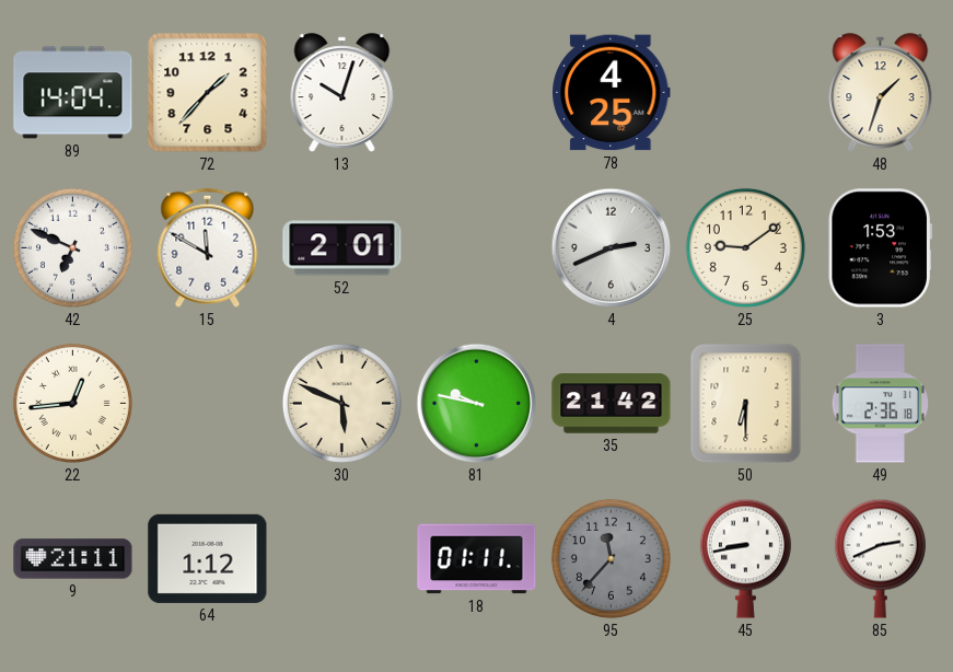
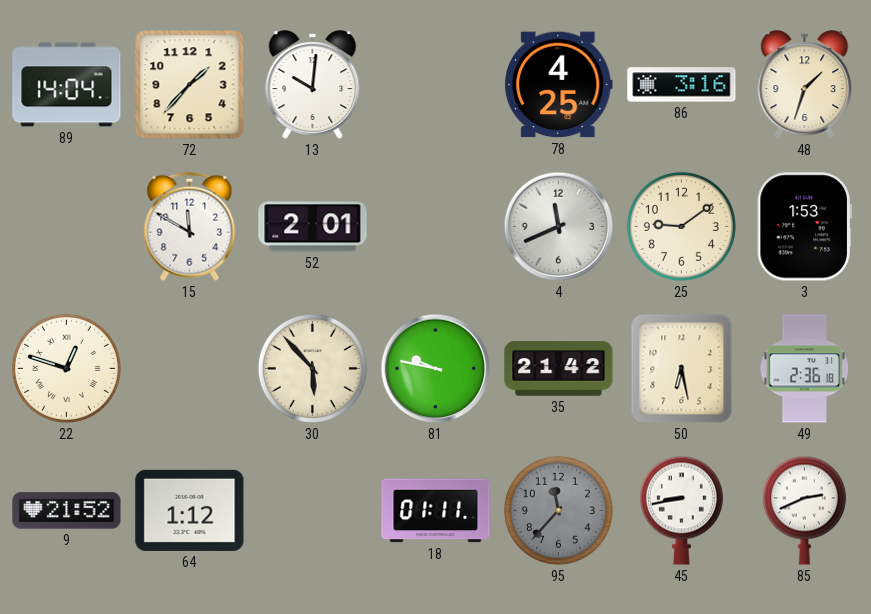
13: 10:03 -> 10:01 (313, 85)
86: none -> 3:16 (682, 85)
42: 6:49 -> none (72, 247)
4: 2:41 -> 11:41 (559, 227)
22: 12:44 -> 12:48 (66, 368)
30: 5:49 -> 5:53 (312, 368)
50: 6:30 -> 6:28 (682, 369)
9: 21:11 -> 21:52 (67, 511)
